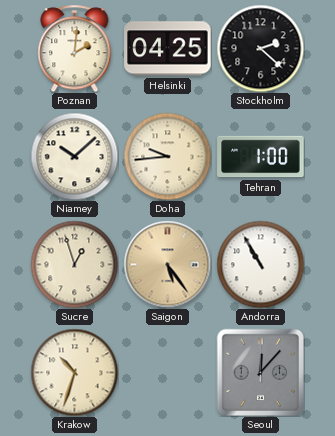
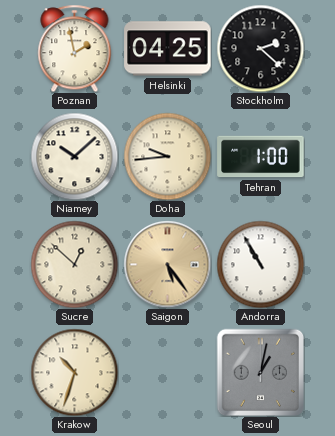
Poznan: 2:01 -> 1:58 (75, 48)
Sucre: 12:57 -> 12:52 (74, 264)
Seoul: 12:07 -> 1:02 (260, 372)
